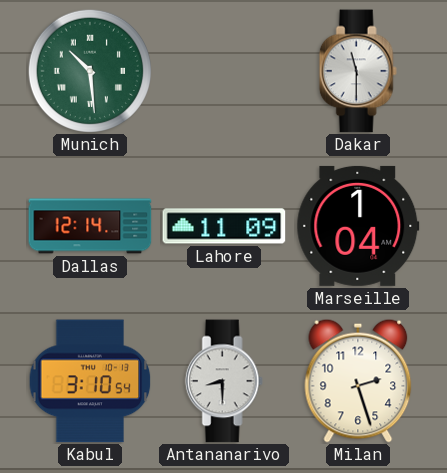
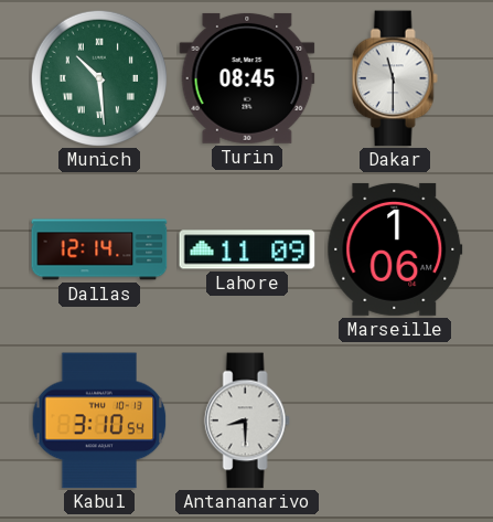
Turin: none -> 08:45 (247, 78)
Marseille: 1:04 -> 1:06 (395, 249)
Milan: 2:27 -> none (358, 381)
